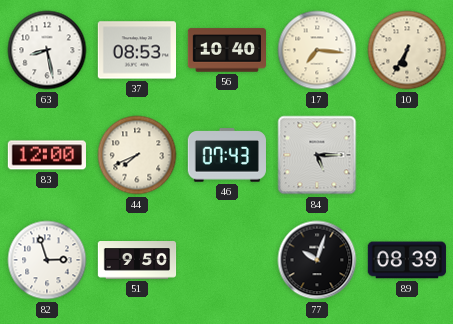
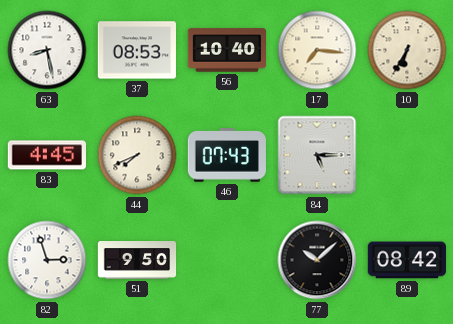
83: 12:00 -> 4:45 (46, 155)
77: 10:03 -> 10:08 (317, 260)
89: 08:39 -> 08:42 (406, 260)
